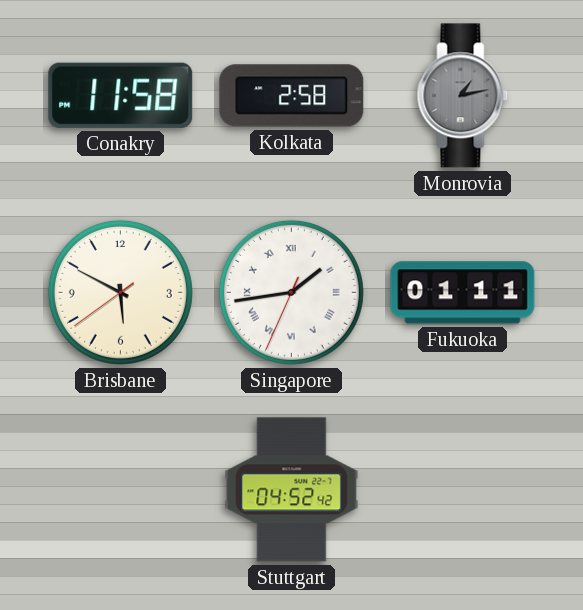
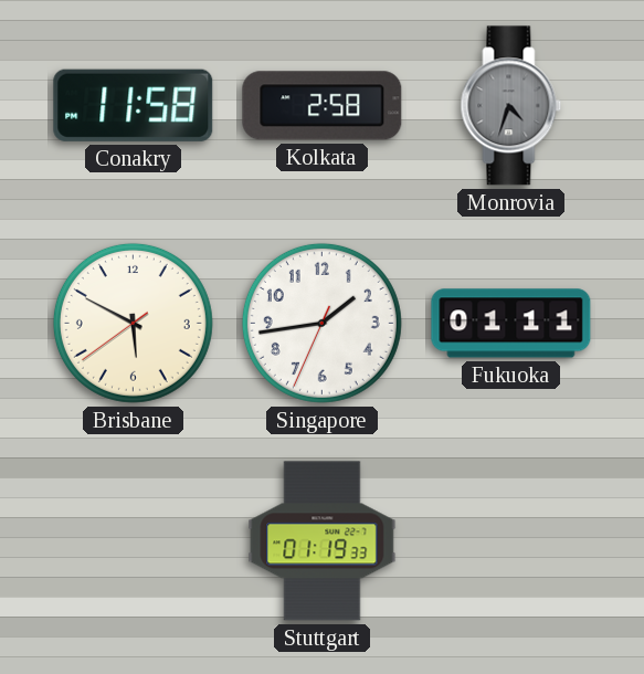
Monrovia: 1:13 -> 4:33 (511, 106)
Singapore numerals: Roman -> Arabic (321, 323)
Stuttgart: 04:52 -> 01:19 (323, 541)
